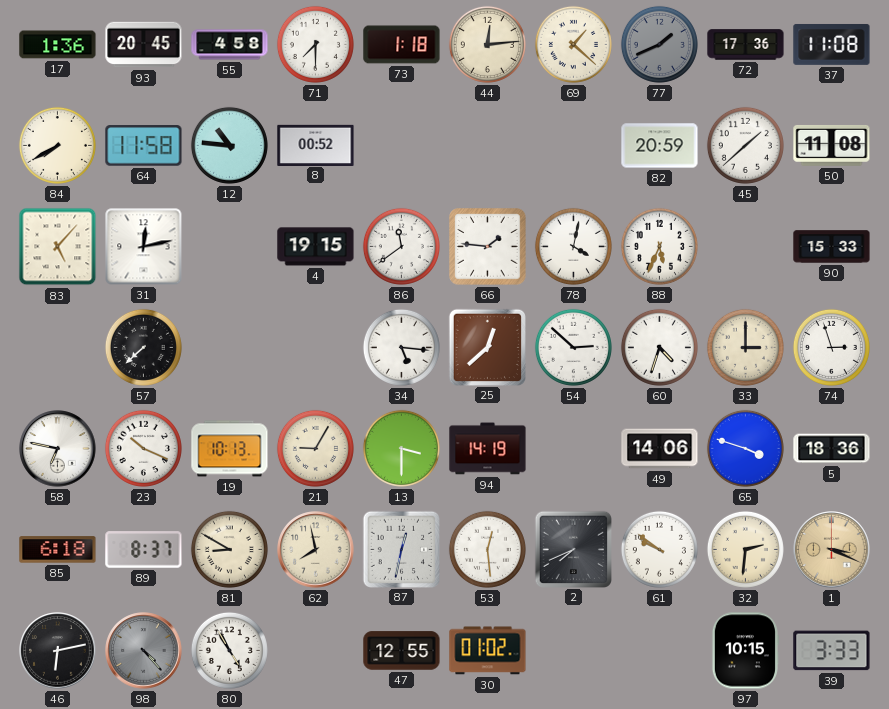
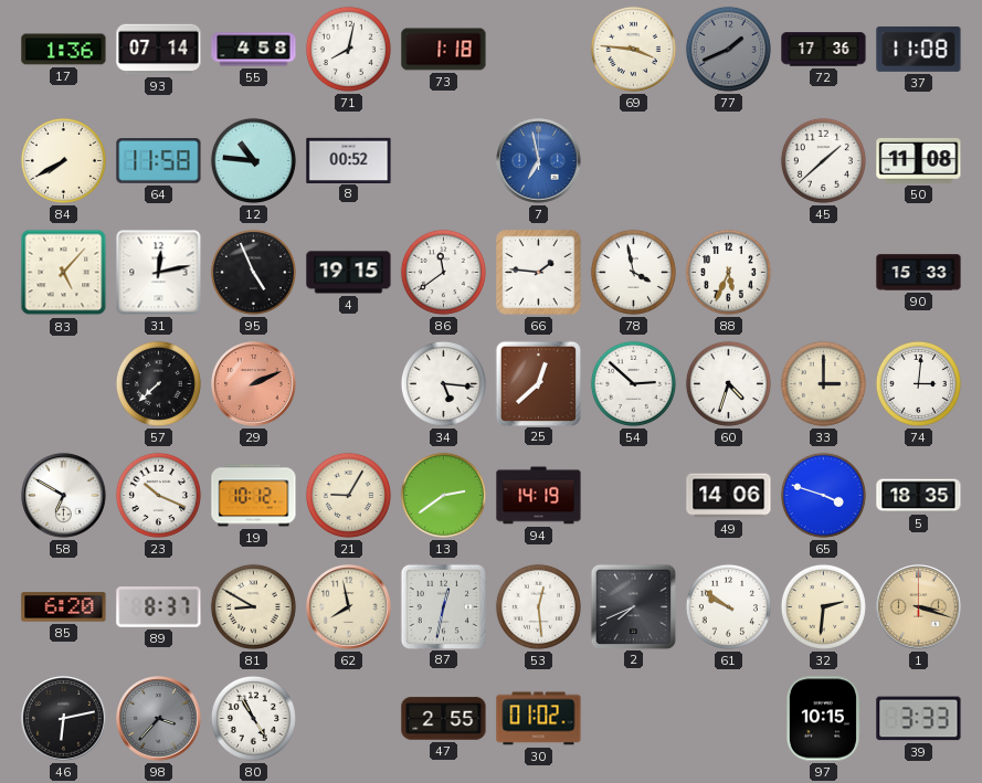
93: 20:45 -> 07:14 (159, 50)
71: 7:30 -> 8:02 (348, 49)
44: 12:14 -> none (487, 44)
69: 1:22 -> 3:46 (633, 49)
7: none -> 6:58 (539, 161)
82: 20:59 -> none (660, 146)
95: none -> 4:56 (253, 272)
78: 4:02 -> 3:58 (633, 272)
29: none -> 2:11 (254, 384)
74: 2:57 -> 3:01 (918, 383)
58: 6:47 -> 6:50 (64, 496)
19: 10:13 -> 10:12 (254, 496)
13: 3:30 -> 2:39 (443, 495)
5: 18:36 -> 18:35 (919, 496)
85: 6:18 -> 6:20 (64, 607)
1: 3:19 -> 3:18 (919, 607)
98: 4:23 -> 3:37 (159, 719)
47: 12:55 -> 2:55 (444, 719)
